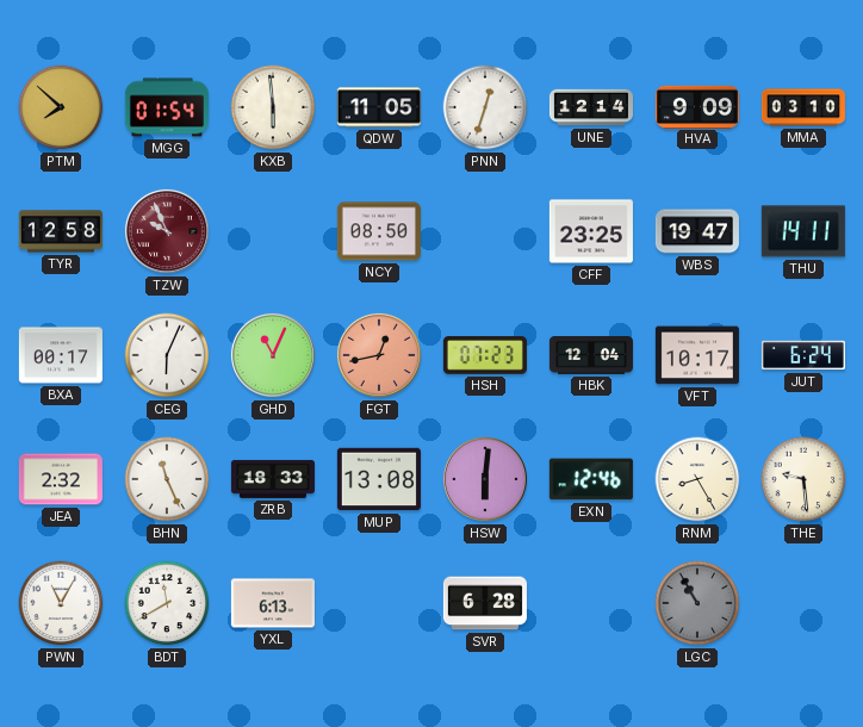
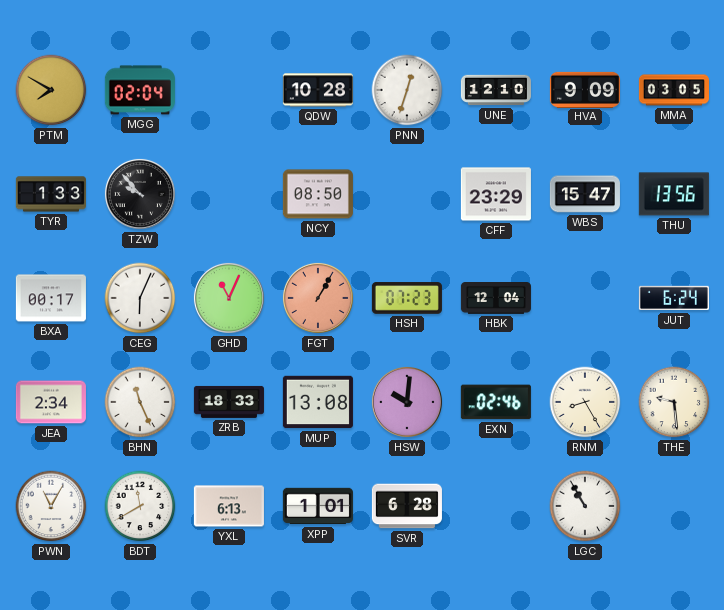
PTM: 7:52 -> 7:50 (51, 90)
MGG: 01:54 -> 02:04 (140, 90)
KXB: 5:59 -> none (273, 107)
QDW: 11:05 -> 10:28 (318, 90)
UNE: 12:14 -> 12:10 (496, 90)
MMA: 03:10 -> 03:05 (674, 90)
TYR: 12:58 -> 1:33 (51, 194)
TZW: 9:56 -> 9:53 (140, 194)
TZW dial: burgundy -> black (140, 194)
CFF: 23:25 -> 23:29 (496, 194)
WBS: 19:47 -> 15:47 (585, 194)
THU: 14:11 -> 13:56 (674, 194)
FGT: 12:43 -> 1:05 (318, 298)
VFT: 10:17 -> none (697, 355)
JEA: 2:32 -> 2:34 (51, 402)
HSW: 6:01 -> 10:01 (407, 402)
EXN: 12:46 -> 02:46 (496, 402)
XPP: none -> 1:01 (318, 506)
LGC dial: grey -> white (585, 506)
